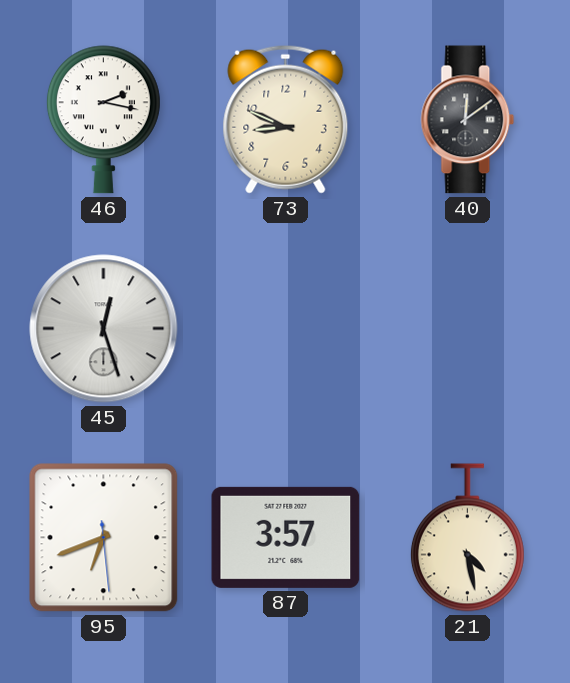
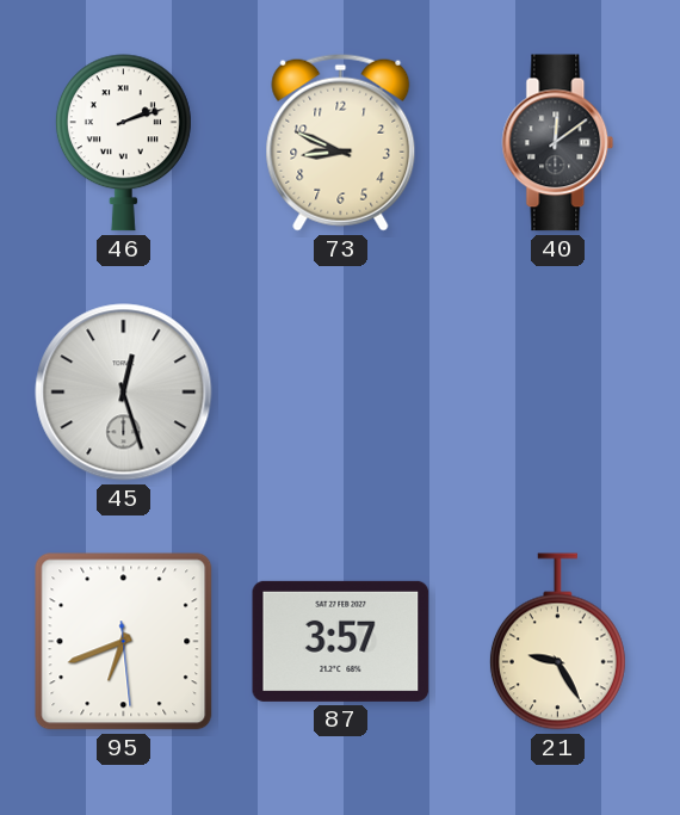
46: 2:17 -> 2:12 (123, 143)
21: 4:28 -> 9:25 (557, 642)
